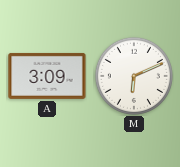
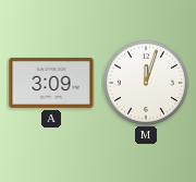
M: 6:11 -> 12:03 (146, 83)
